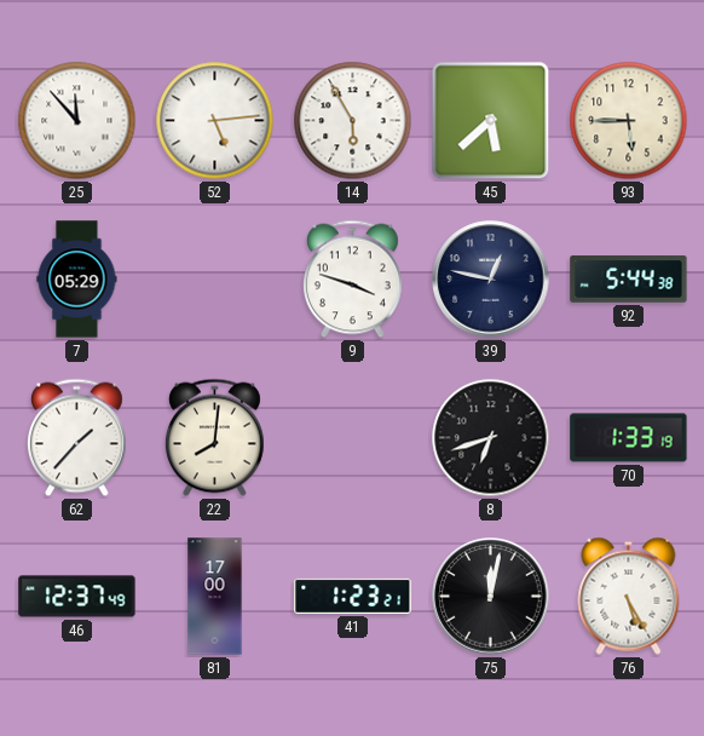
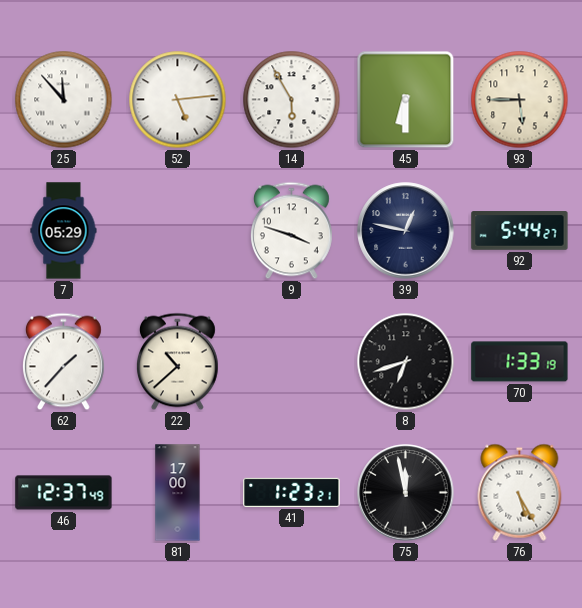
45: 5:38 -> 6:30 (406, 100)
92: 5:44:38 -> 5:44:27 (520, 231)
22: 8:01 -> 10:38 (177, 362)
75: 12:02 -> 11:58 (406, 493)
